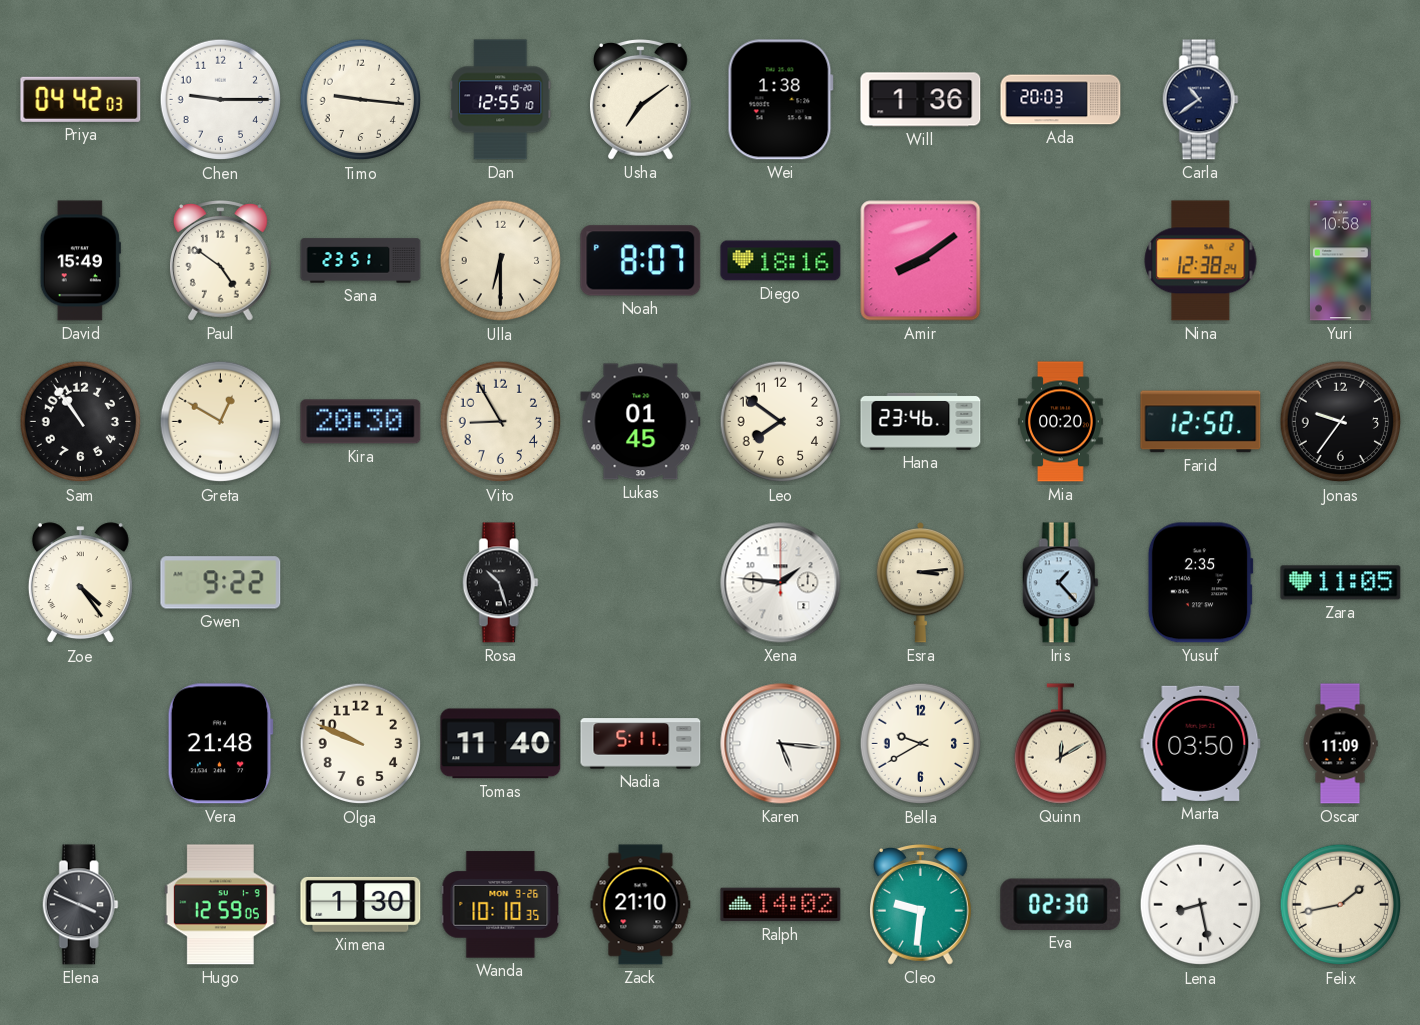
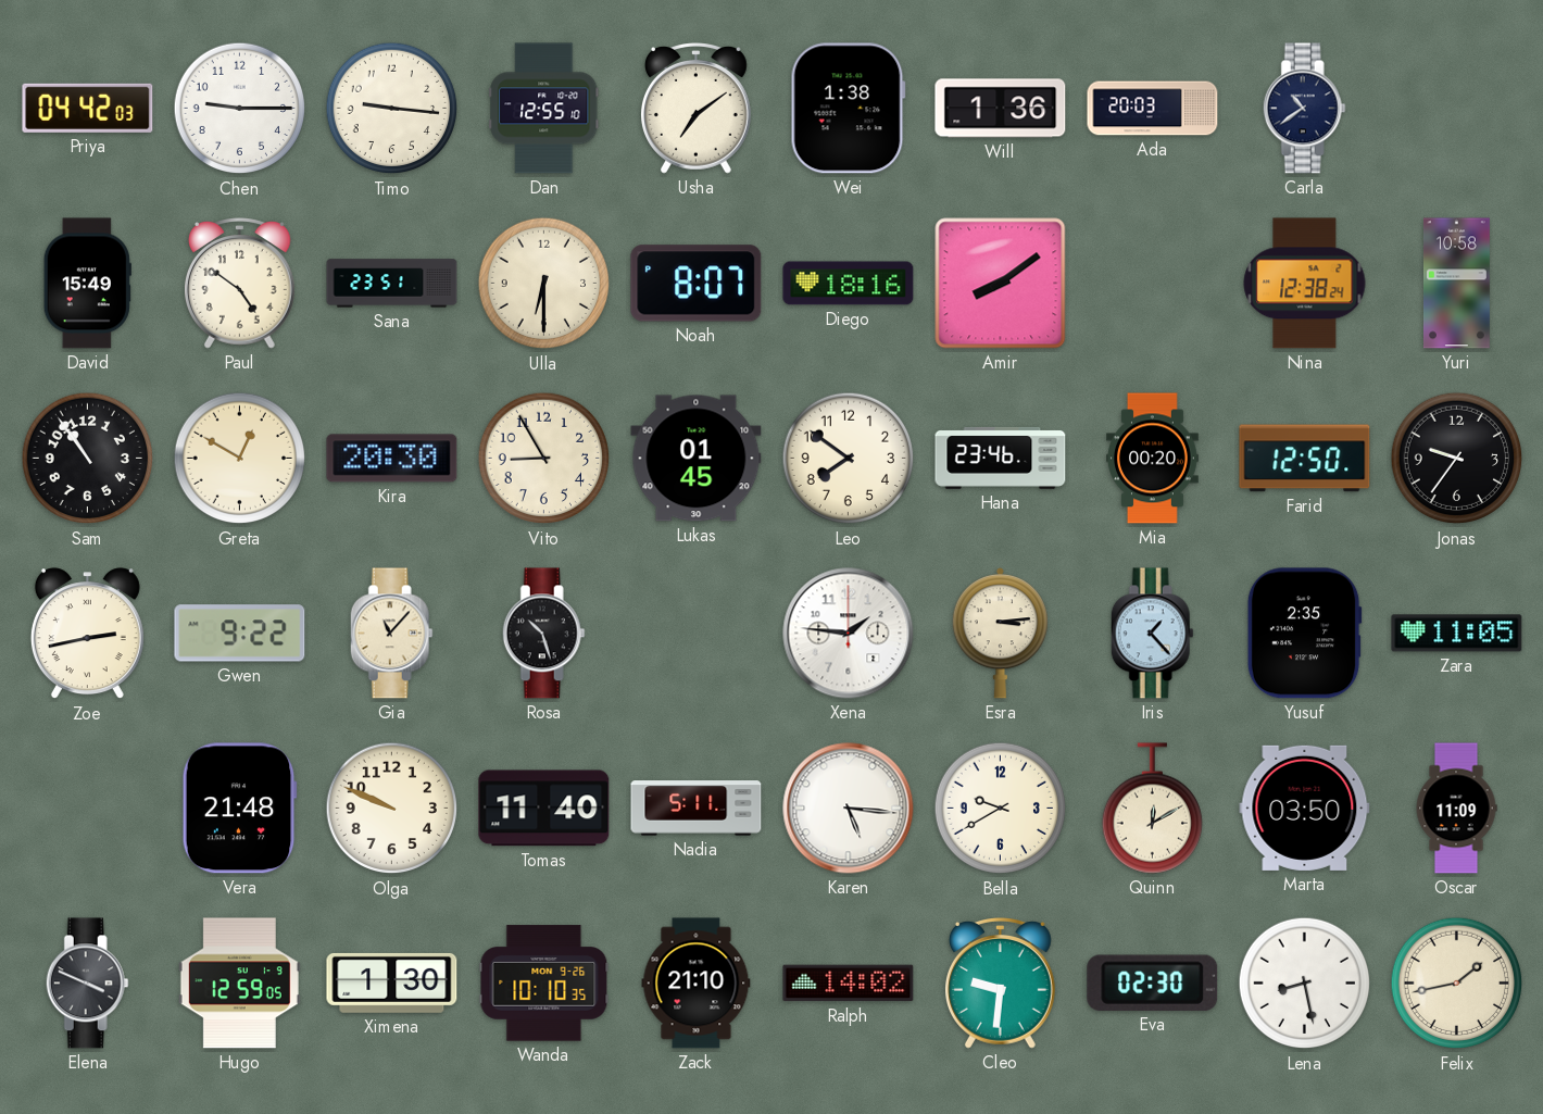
Zoe: 4:24 -> 2:43 (87, 634)
Gia: none -> 11:07 (391, 634)
